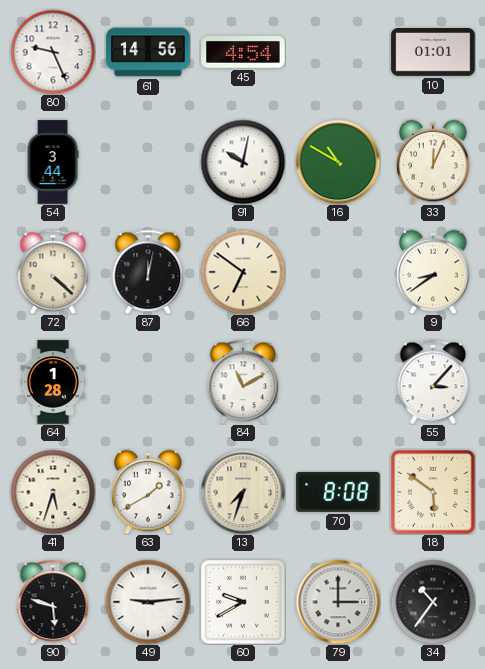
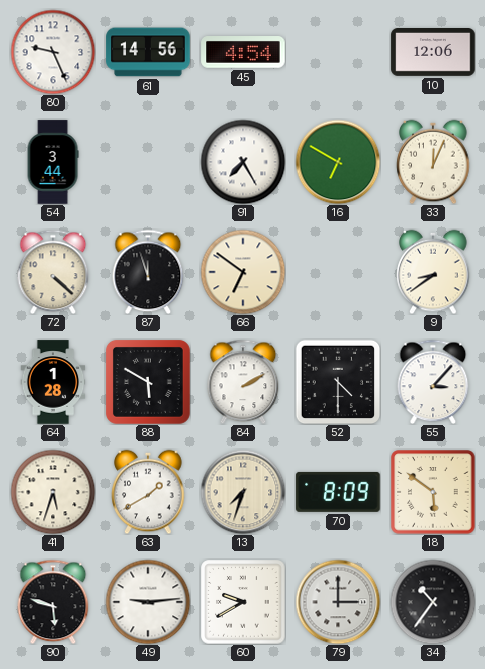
10: 01:01 -> 12:06 (433, 53)
91: 10:02 -> 7:25 (243, 162)
16: 10:50 -> 6:50 (338, 162)
87: 12:02 -> 11:57 (148, 272)
88: none -> 5:50 (148, 382)
84: 11:10 -> 2:10 (243, 382)
52: none -> 4:30 (338, 382)
70: 8:08 -> 8:09 (338, 492)
